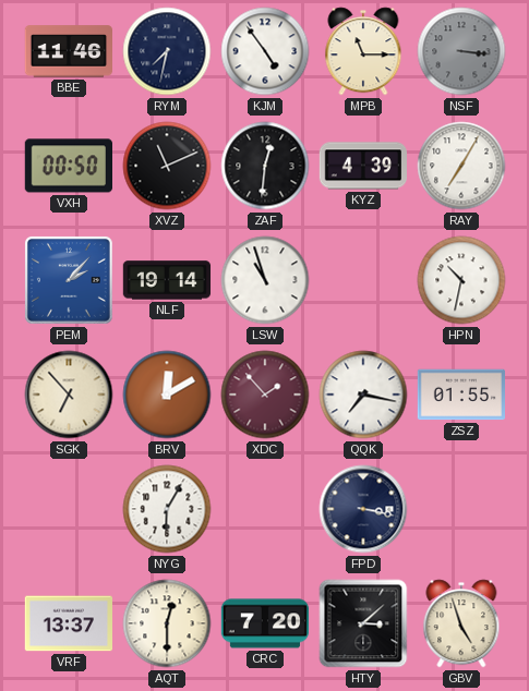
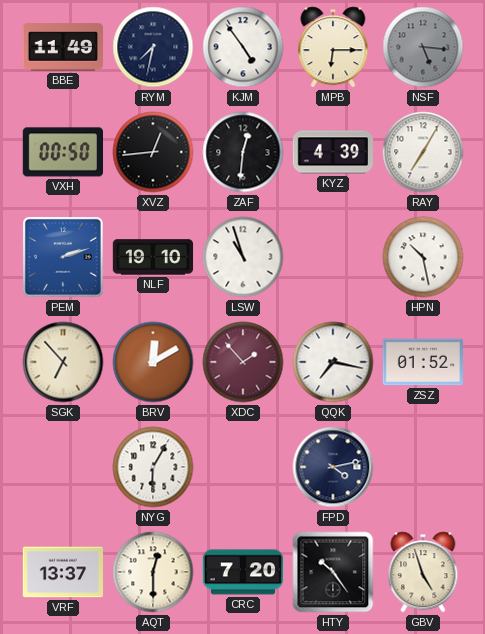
BBE: 11:46 -> 11:49 (62, 47)
MPB: 11:15 -> 6:15 (333, 47)
NSF: 3:16 -> 5:16 (423, 47)
XVZ: 11:11 -> 12:44 (153, 152)
PEM: 2:07 -> 2:12 (63, 257)
NLF: 19:14 -> 19:10 (153, 257)
HPN: 10:32 -> 10:28 (423, 257)
ZSZ: 01:55 -> 01:52 (422, 362)
FPD: 3:17 -> 4:13 (333, 467)
HTY: 3:08 -> 10:24 (333, 572)
